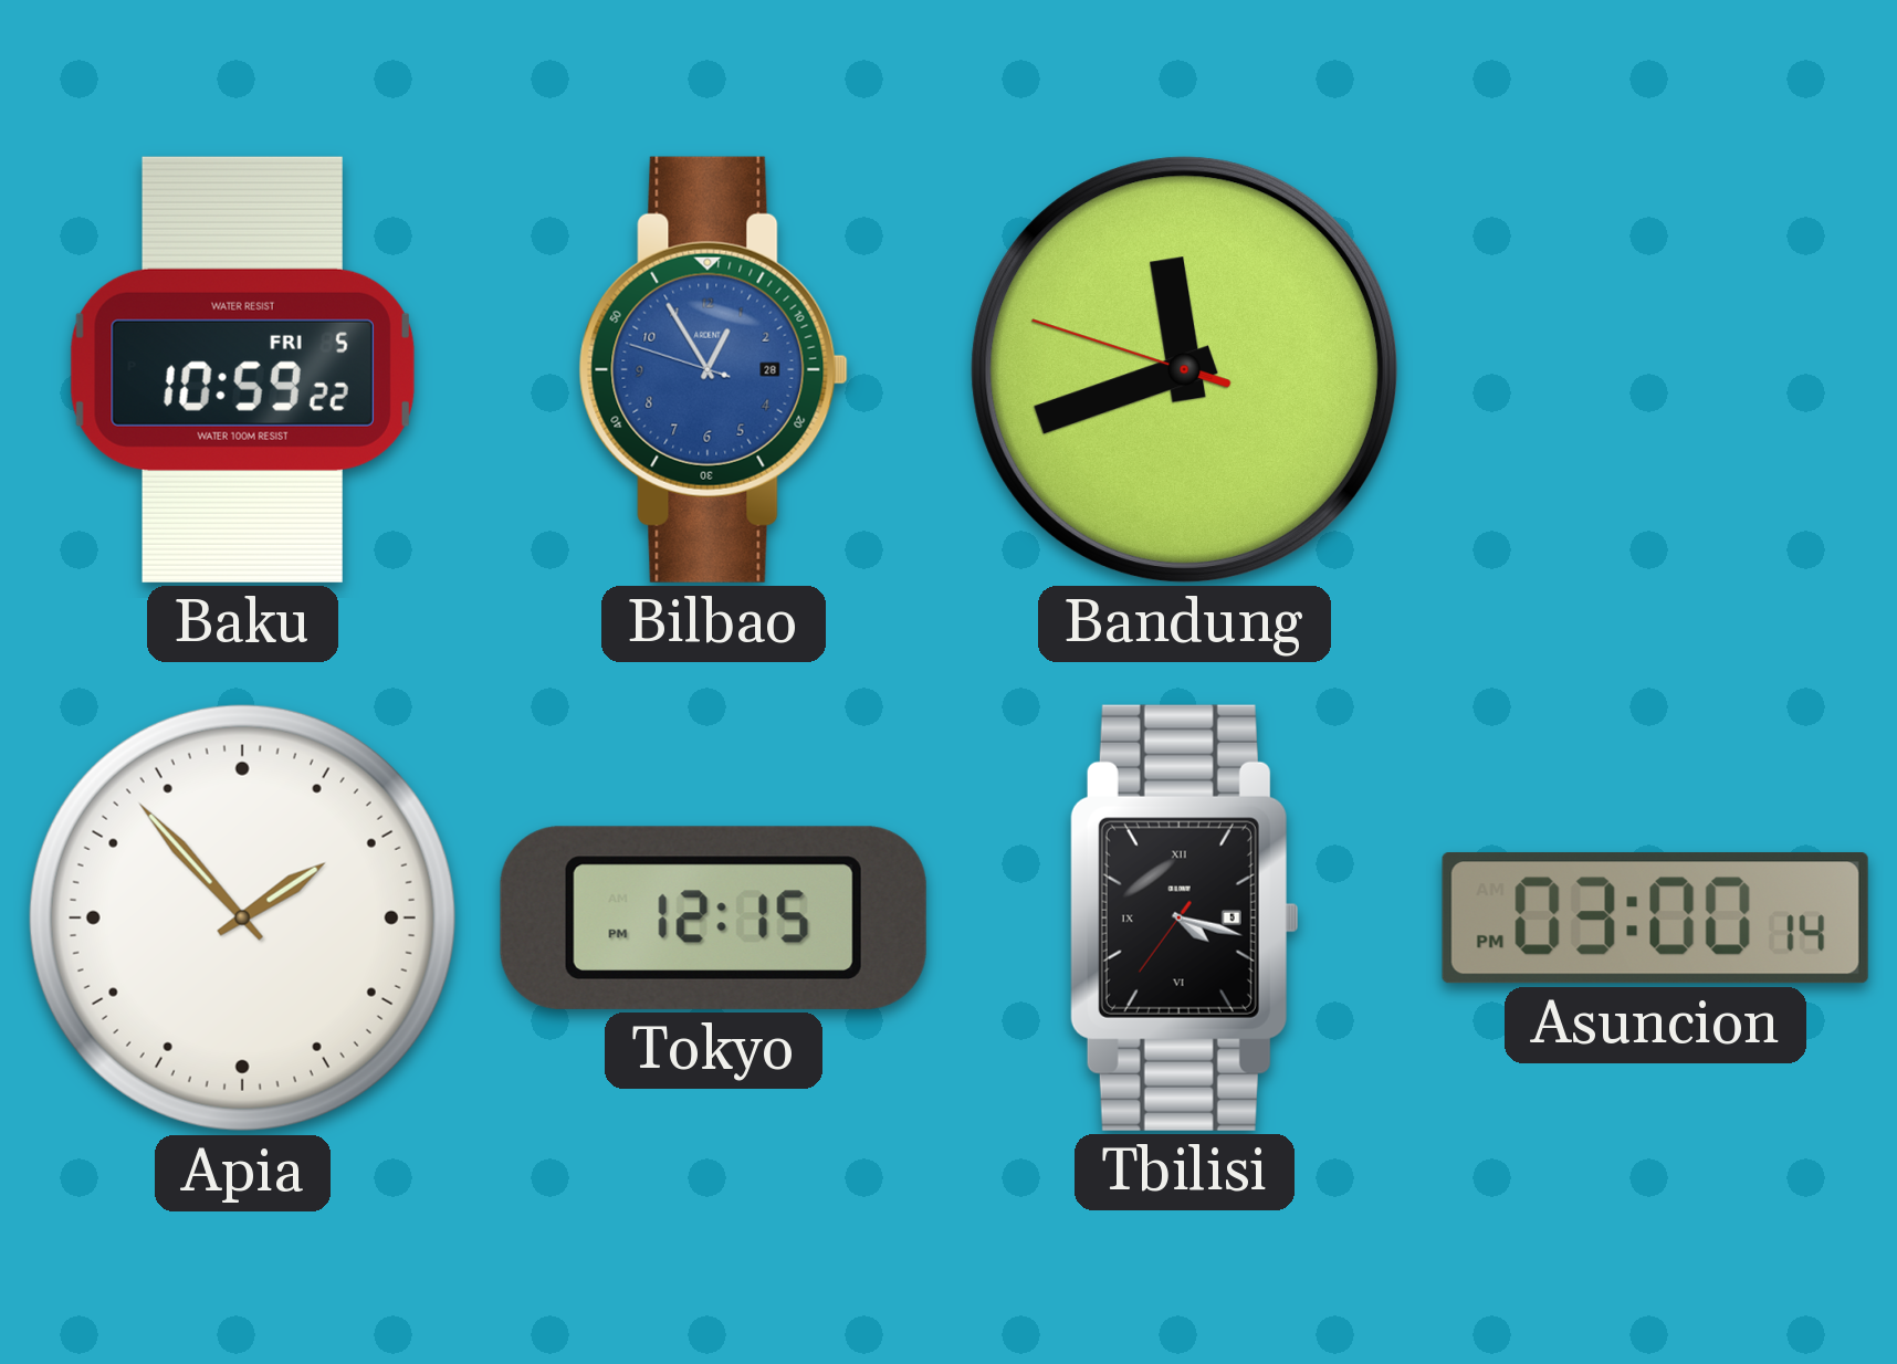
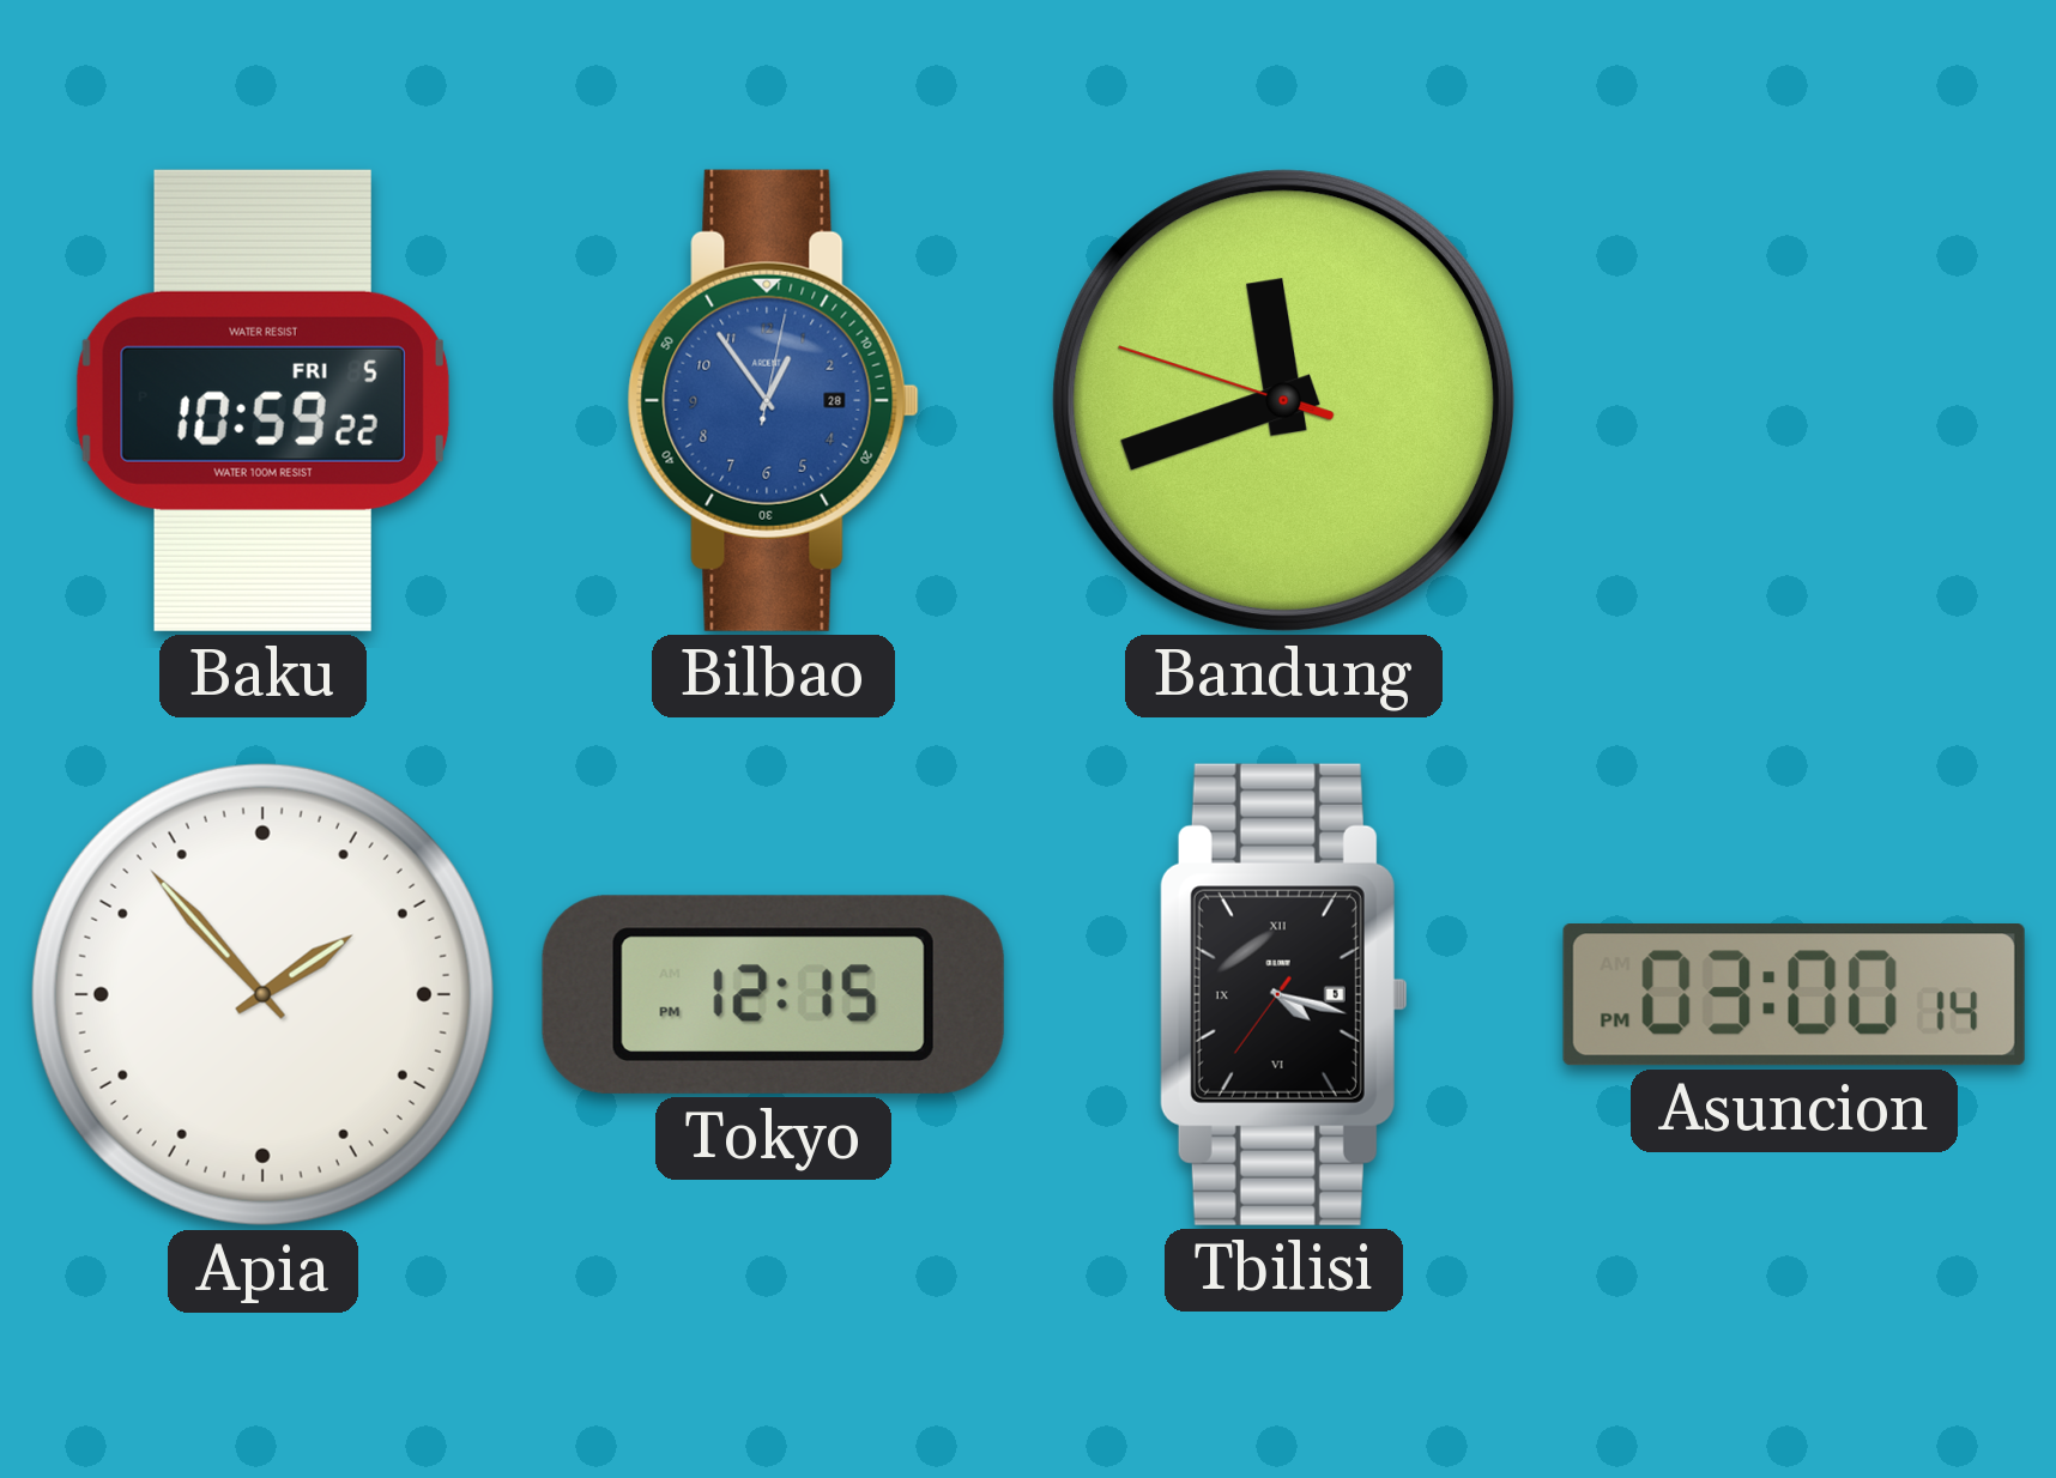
Bilbao: 12:54:48 -> 12:54:02 (773, 400)
